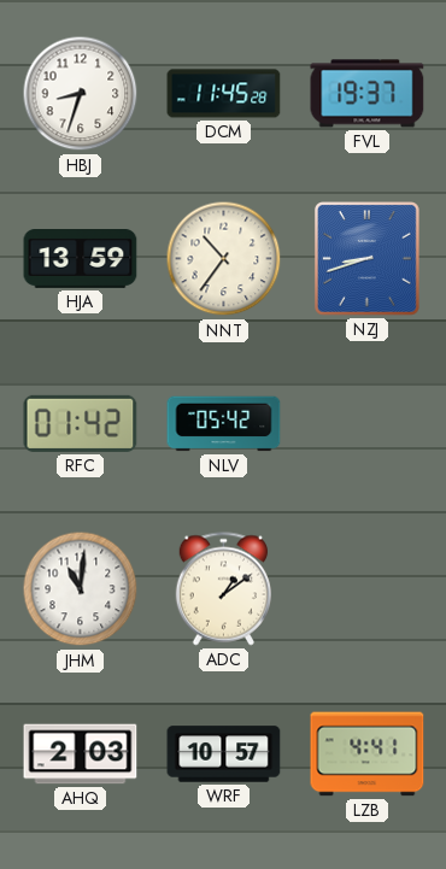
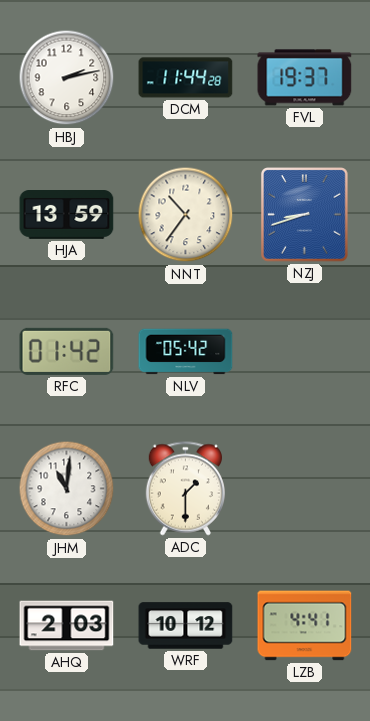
HBJ: 8:33 -> 2:13 (67, 78)
DCM: 11:45 -> 11:44 (186, 78)
ADC: 1:09 -> 1:30 (185, 489)
WRF: 10:57 -> 10:12 (186, 626)
